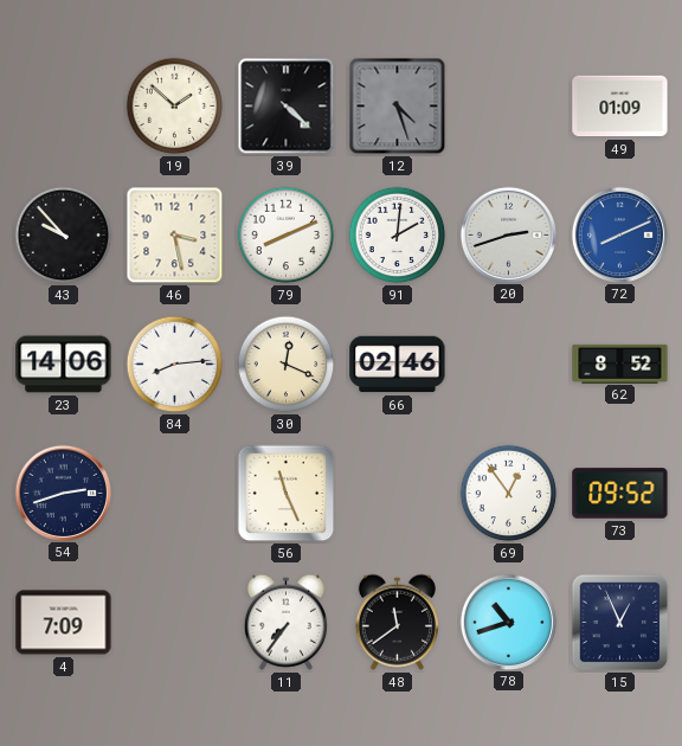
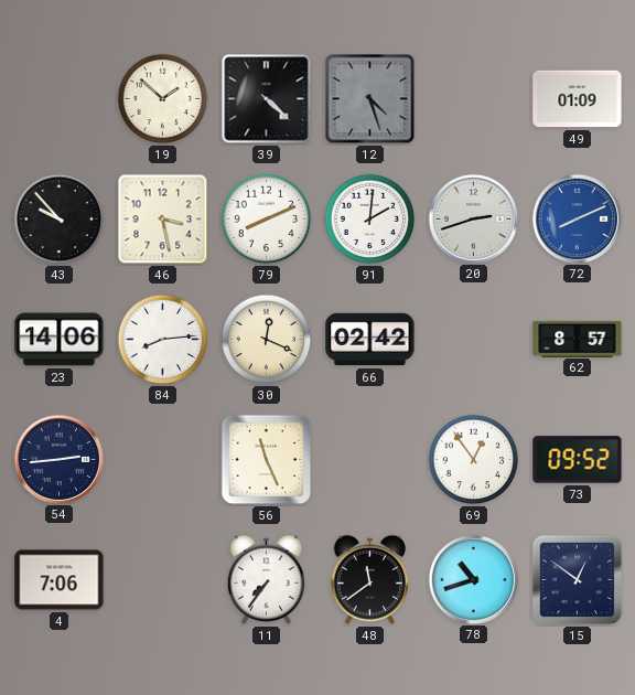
66: 02:46 -> 02:42 (370, 340)
62: 8:52 -> 8:57 (578, 339)
54: 2:42 -> 2:44 (58, 459)
4: 7:09 -> 7:06 (60, 580)
15: 12:56 -> 12:51 (578, 580)
